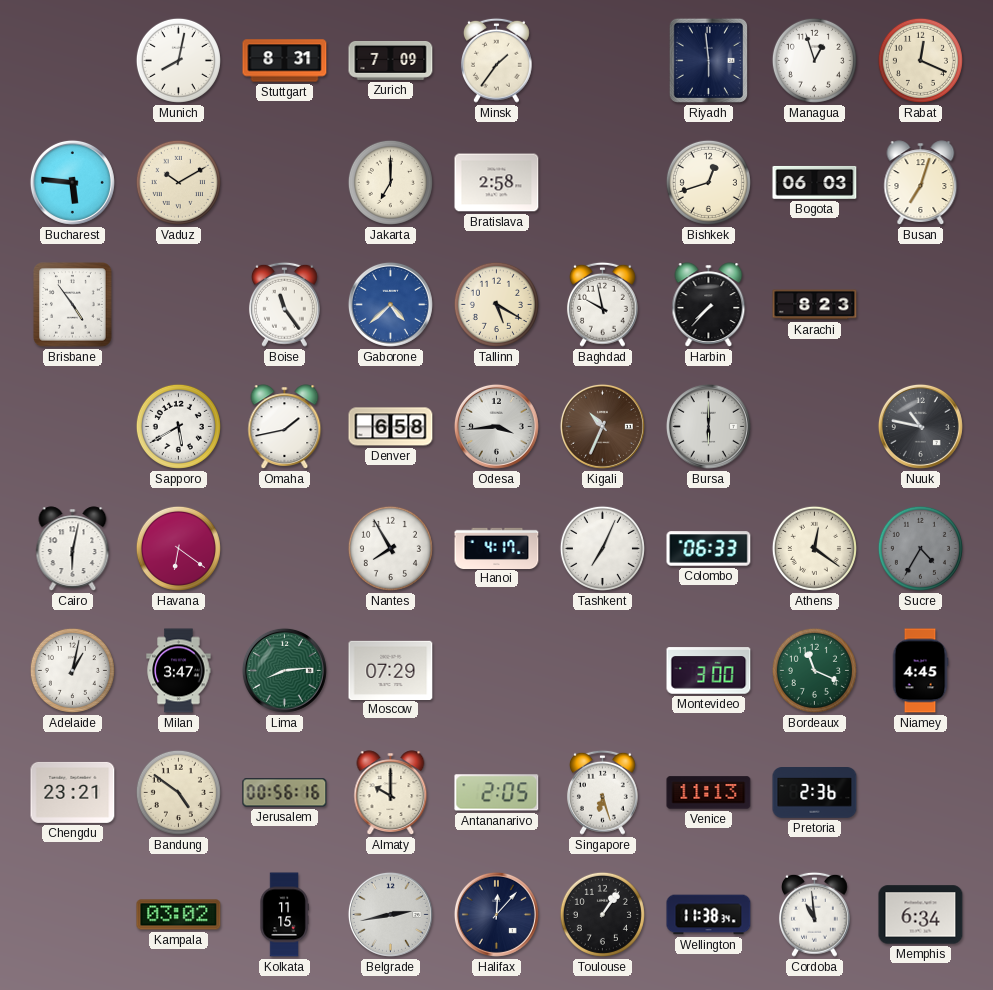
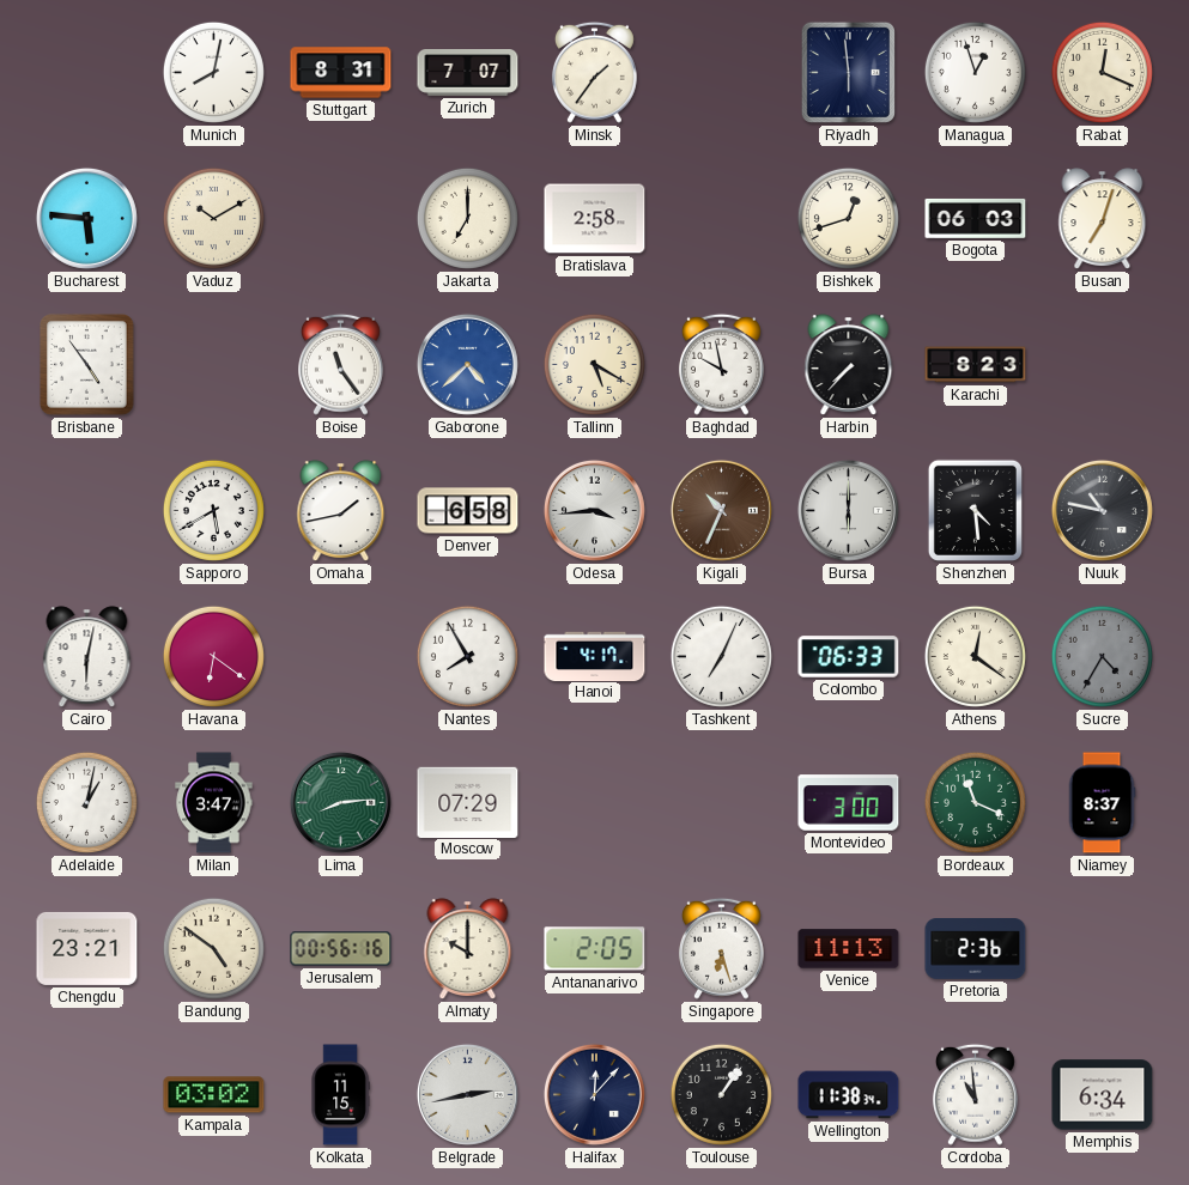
Zurich: 7:09 -> 7:07 (468, 73)
Shenzhen: none -> 4:29 (975, 510)
Niamey: 4:45 -> 8:37 (1102, 803)
